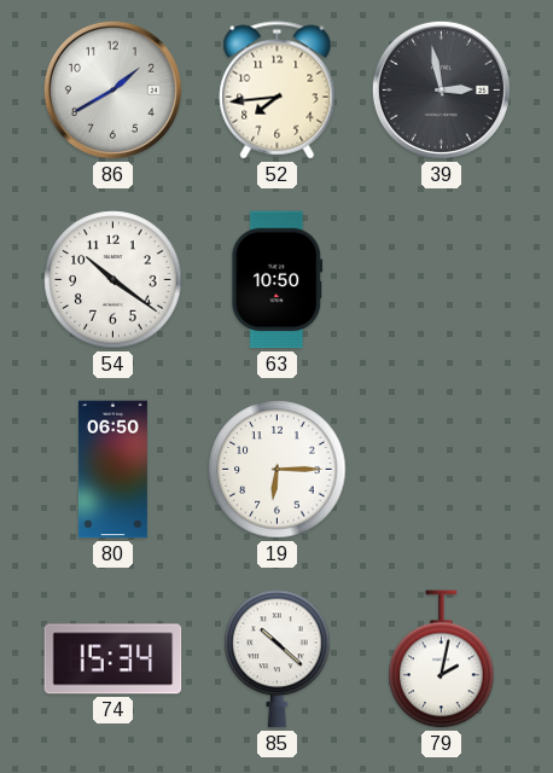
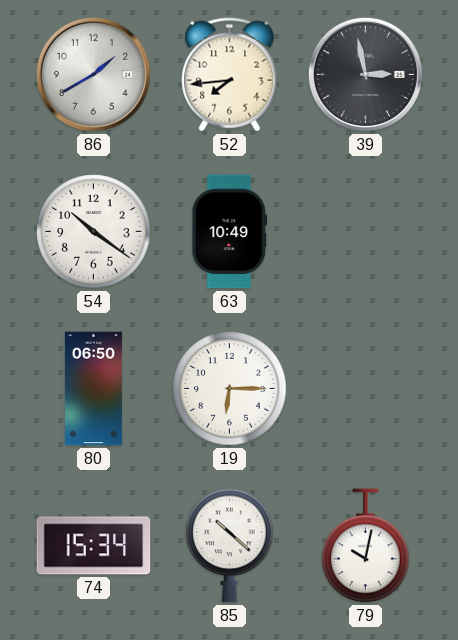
63: 10:50 -> 10:49 (230, 232)
79: 2:02 -> 10:02 (366, 546)
